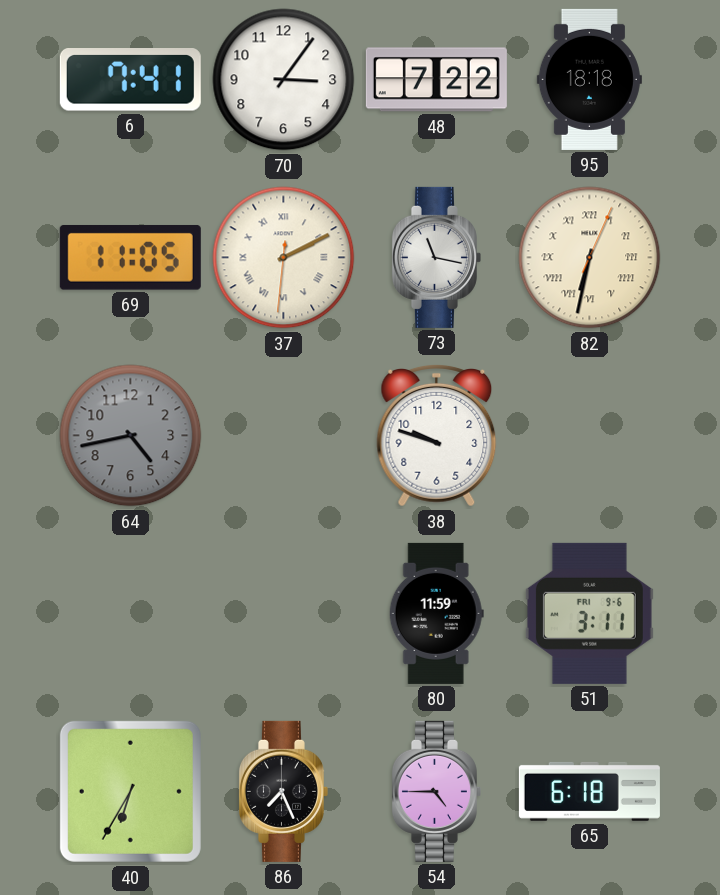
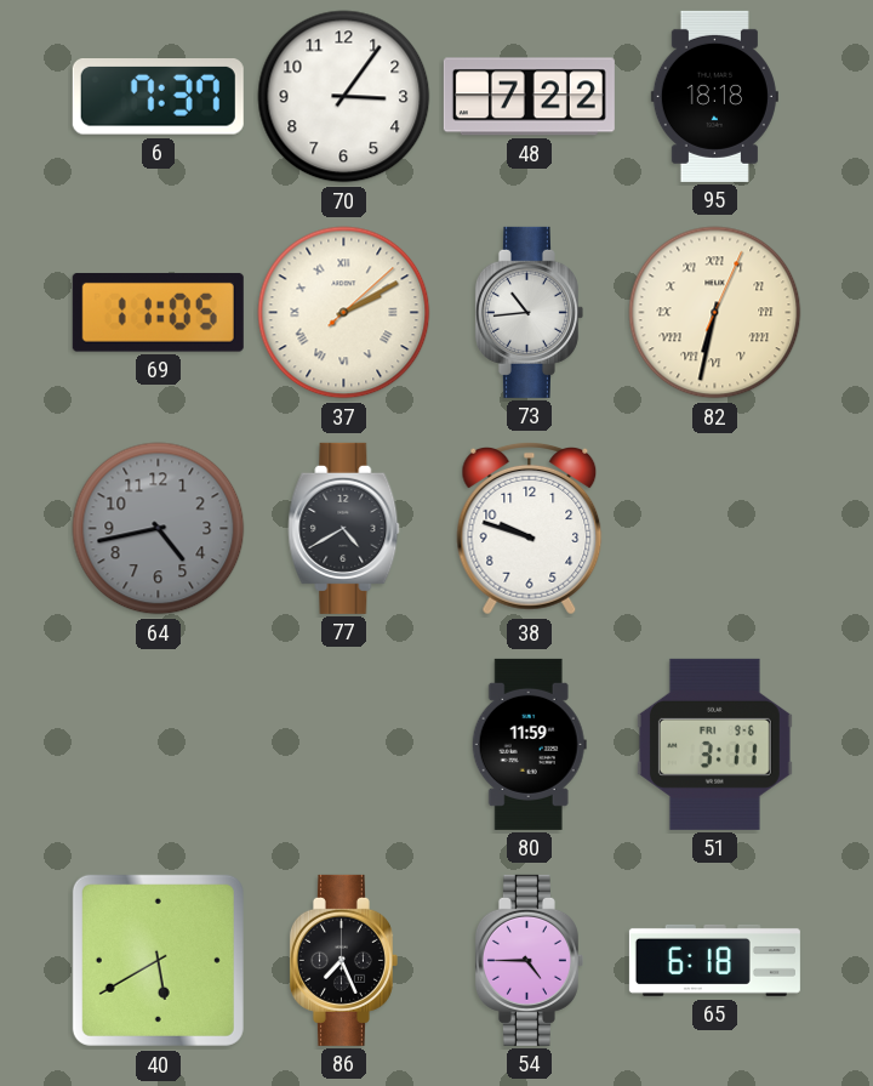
6: 7:41 -> 7:37 (158, 97)
37: 2:10:31 -> 2:10:08 (344, 313)
73: 11:17 -> 10:44 (529, 312)
77: none -> 4:40 (344, 528)
40: 6:35 -> 5:40 (158, 960)
